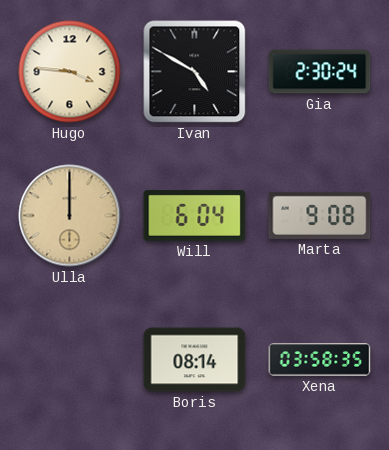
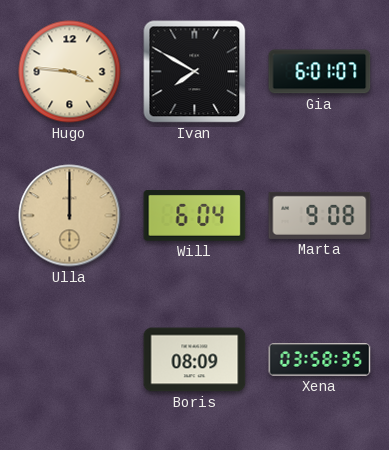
Ivan: 4:50 -> 7:50 (195, 72)
Gia: 2:30 -> 6:01 (320, 72)
Boris: 08:14 -> 08:09 (195, 360)
